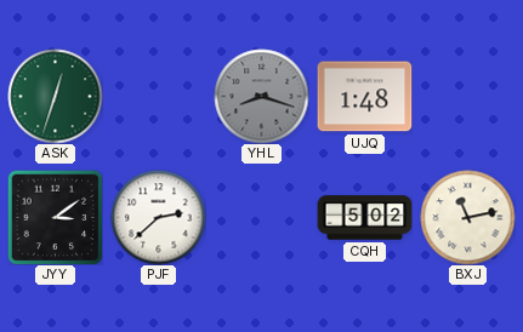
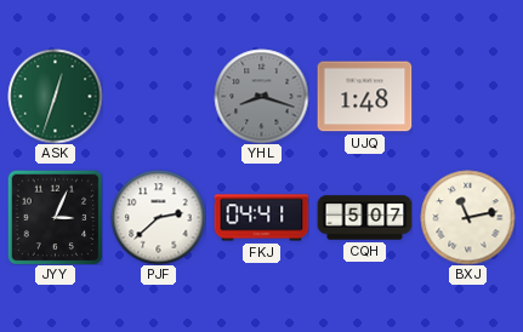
JYY: 3:09 -> 3:04 (55, 217)
FKJ: none -> 04:41 (261, 218)
CQH: 5:02 -> 5:07 (364, 218)
